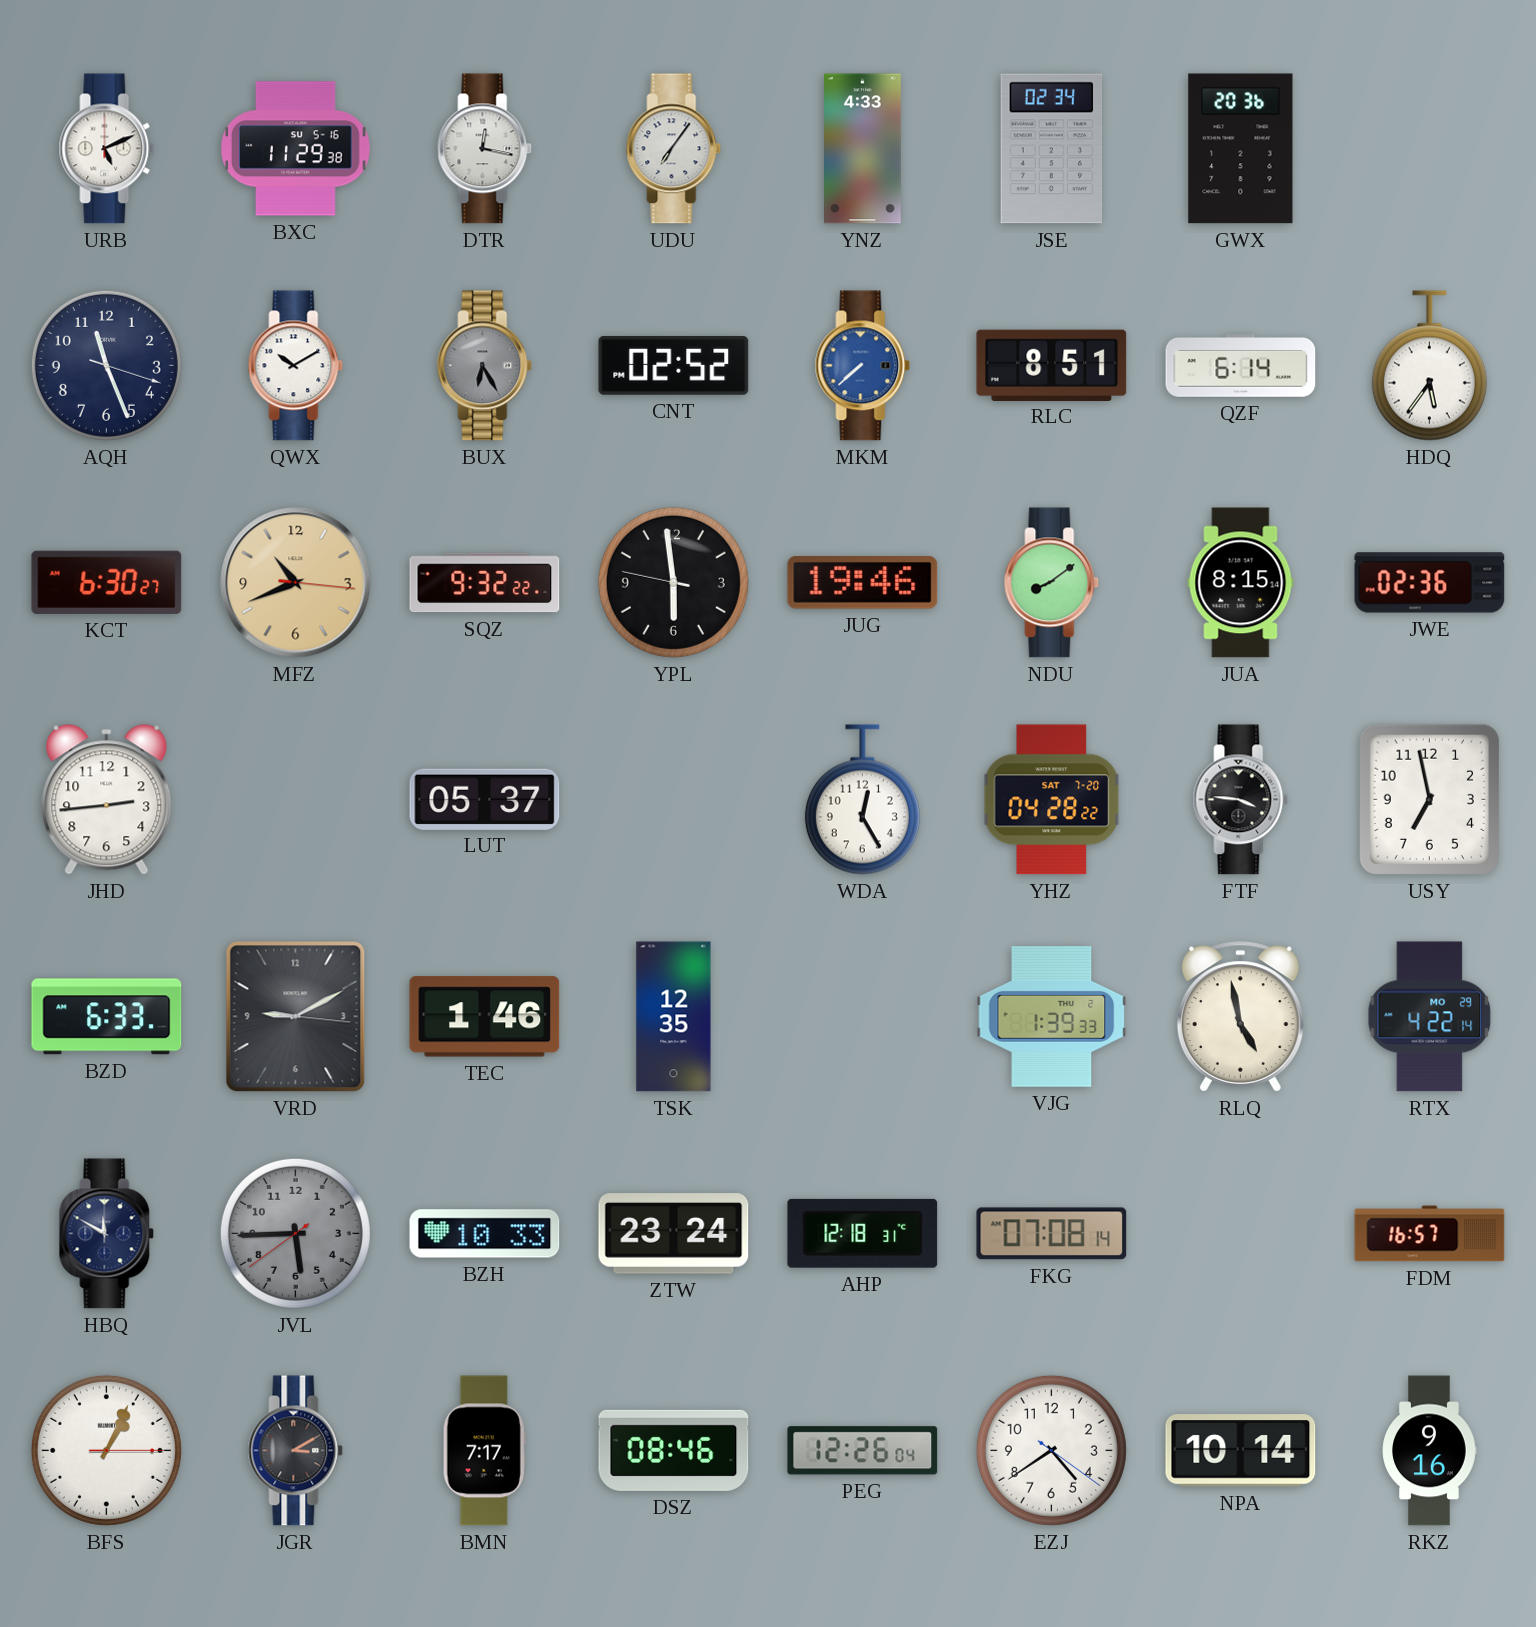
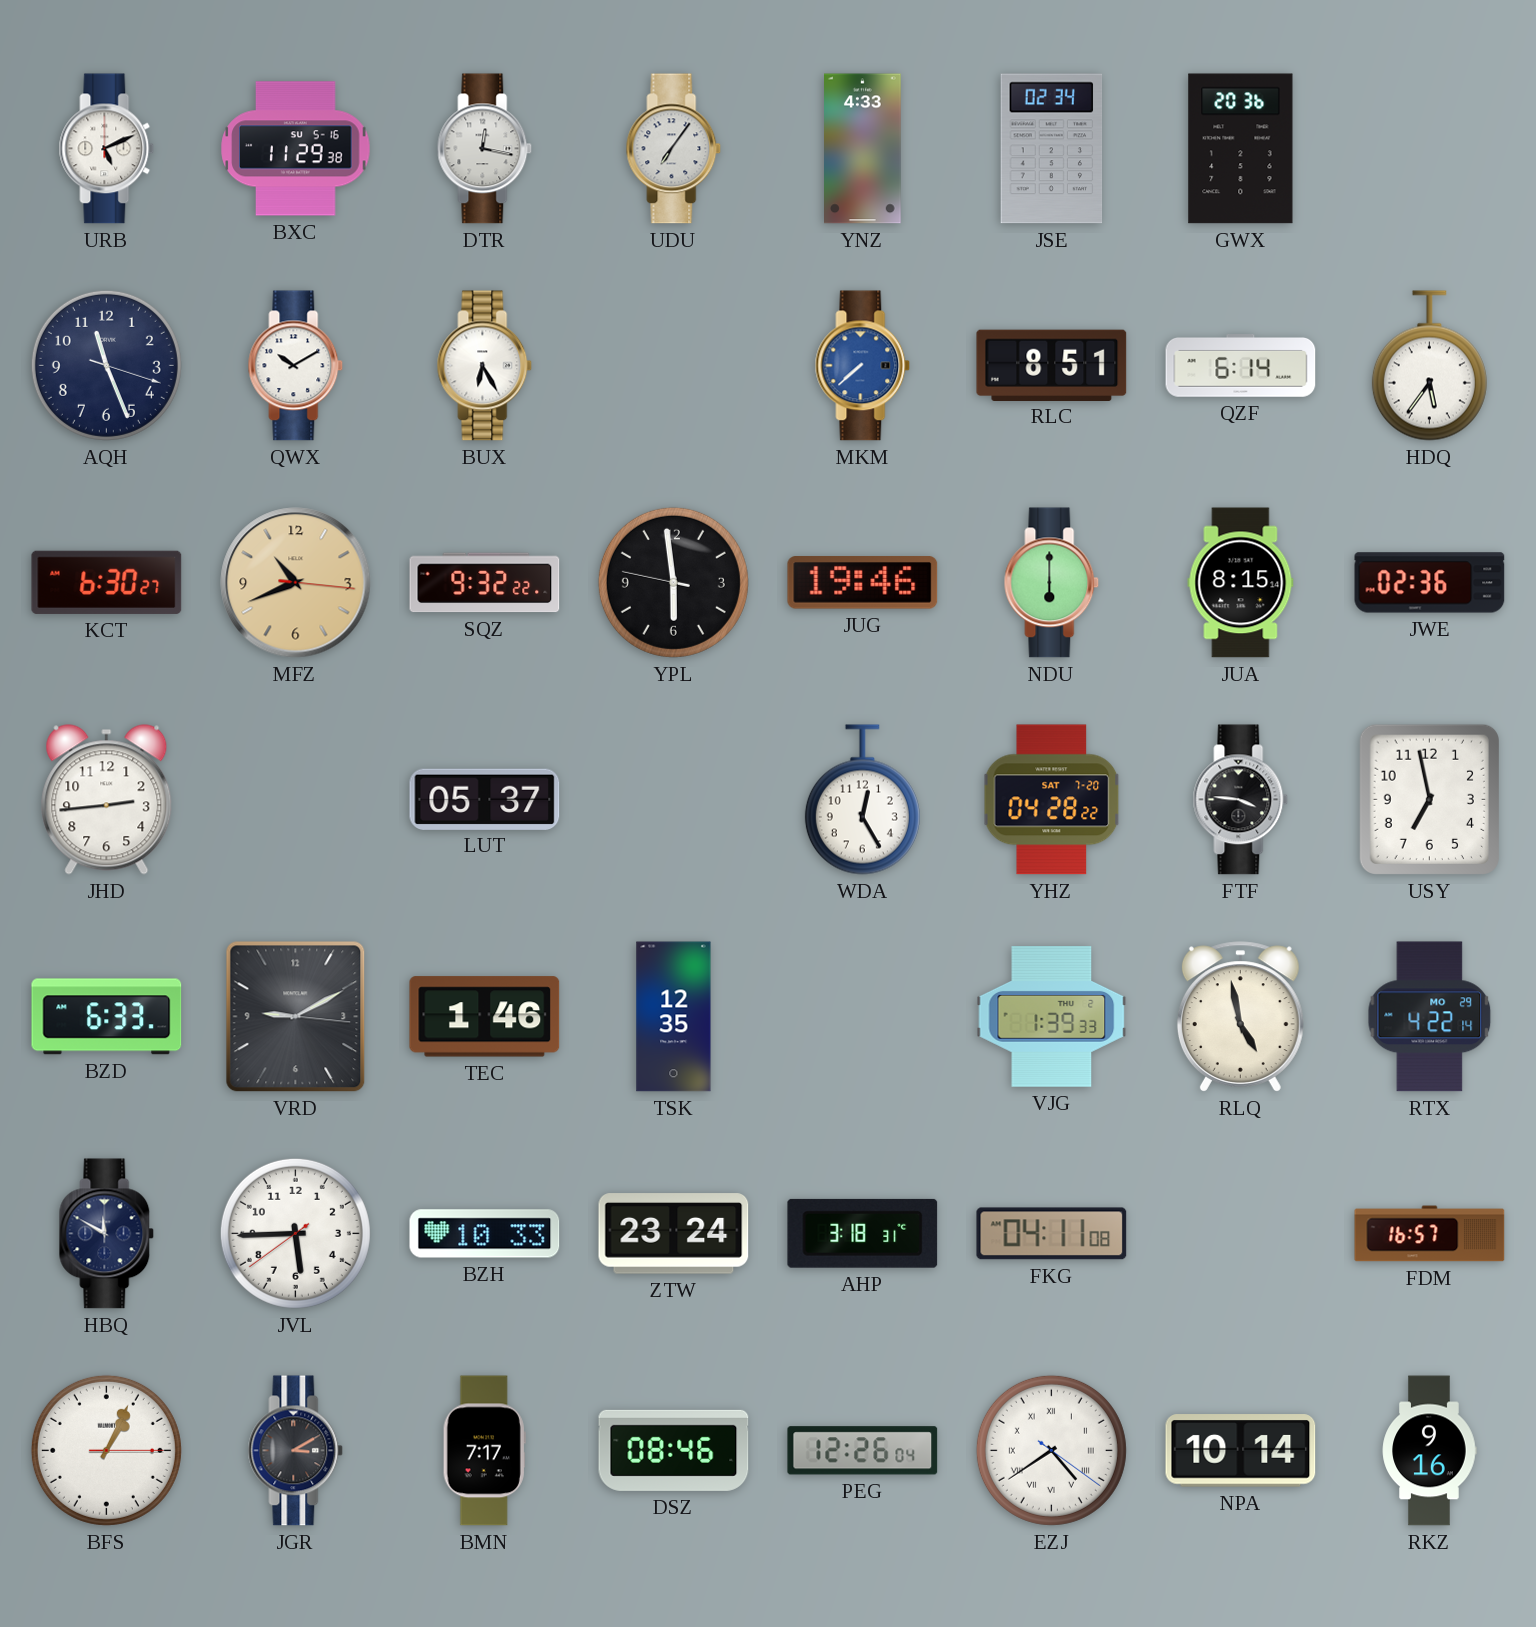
BUX dial: grey -> white (485, 366)
CNT: 02:52 -> none (674, 365)
NDU: 8:09 -> 6:00 (1052, 583)
JVL dial: grey -> white (295, 1233)
AHP: 12:18 -> 3:18 (863, 1233)
FKG: 07:08 -> 04:11 (1052, 1234)
EZJ numerals: Arabic -> Roman (1051, 1450)
